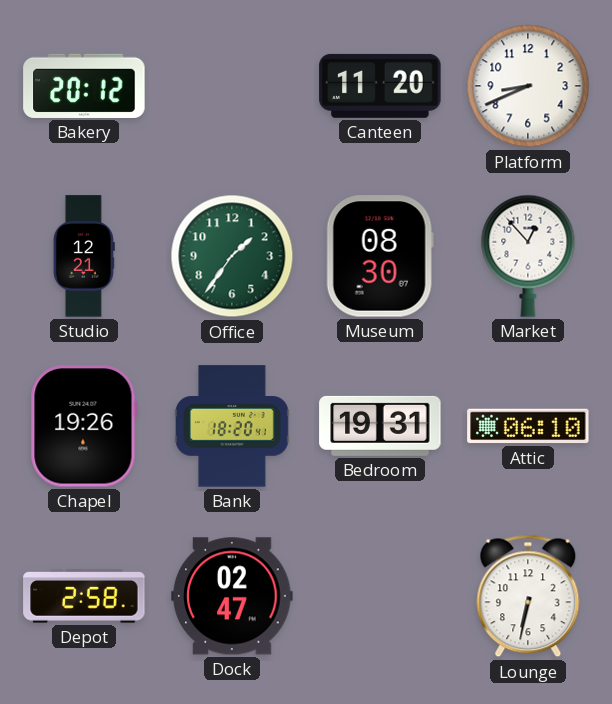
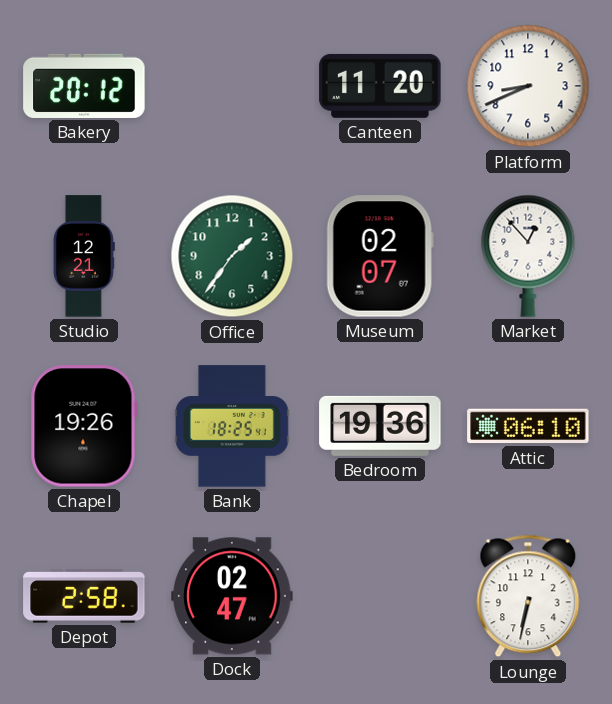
Museum: 08:30 -> 02:07 (380, 256)
Bank: 18:20 -> 18:25 (233, 426)
Bedroom: 19:31 -> 19:36 (380, 426)
